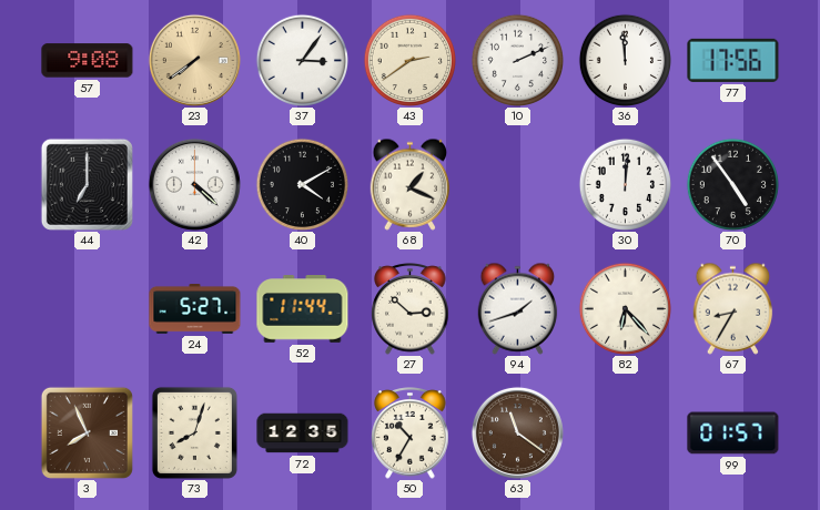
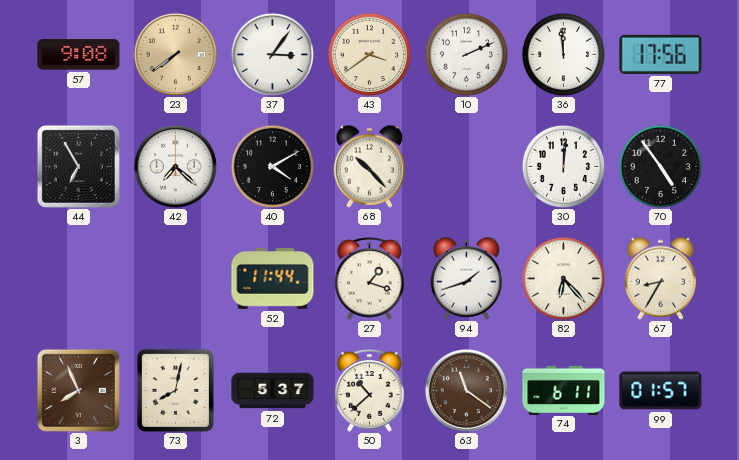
43: 2:39 -> 3:39 (369, 54)
44: 7:00 -> 6:55 (78, 166)
42: 4:22 -> 7:22 (175, 166)
68: 1:19 -> 10:23 (370, 166)
24: 5:27 -> none (195, 309)
27: 2:52 -> 1:18 (370, 279)
73: 8:03 -> 8:02 (175, 390)
72: 12:35 -> 5:37 (273, 391)
50: 10:35 -> 10:38 (370, 391)
74: none -> 6:11 (564, 390)
